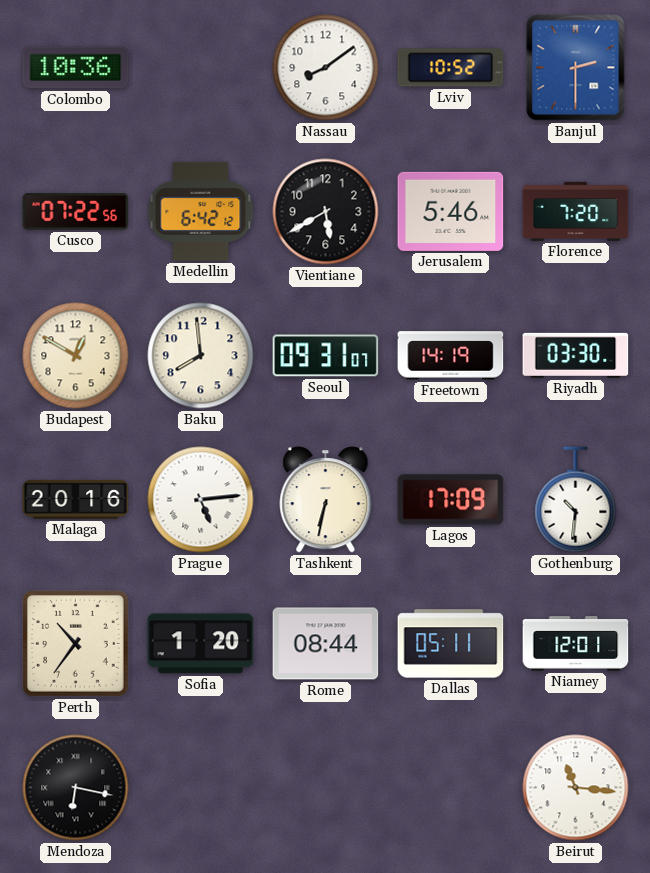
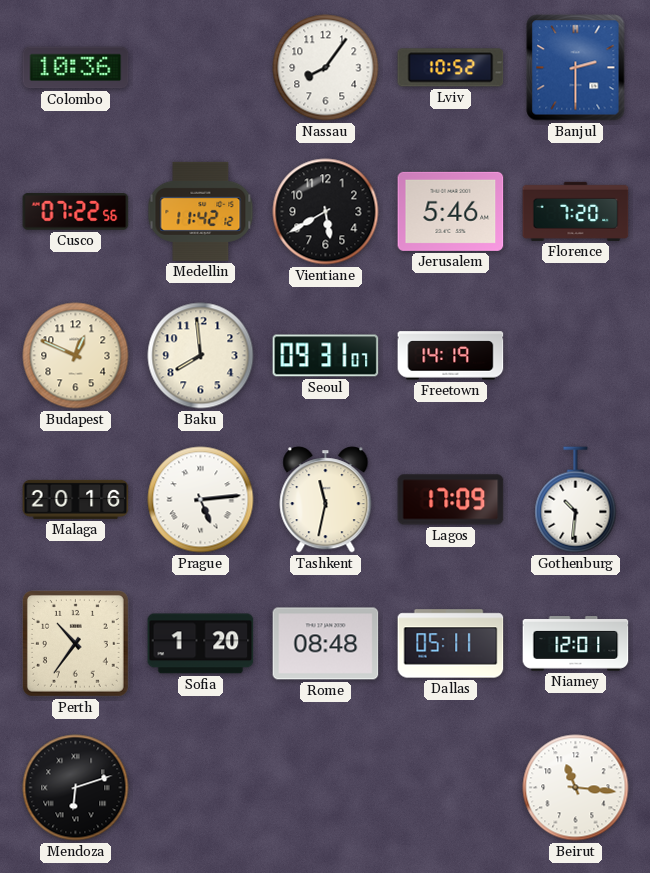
Nassau: 8:09 -> 8:06 (326, 68)
Medellin: 6:42 -> 11:42 (201, 211)
Budapest: 12:50 -> 12:49 (76, 356)
Riyadh: 03:30 -> none (576, 355)
Tashkent: 6:32 -> 11:32 (326, 500)
Rome: 08:44 -> 08:48 (326, 644)
Mendoza: 6:17 -> 6:12 (76, 788)
